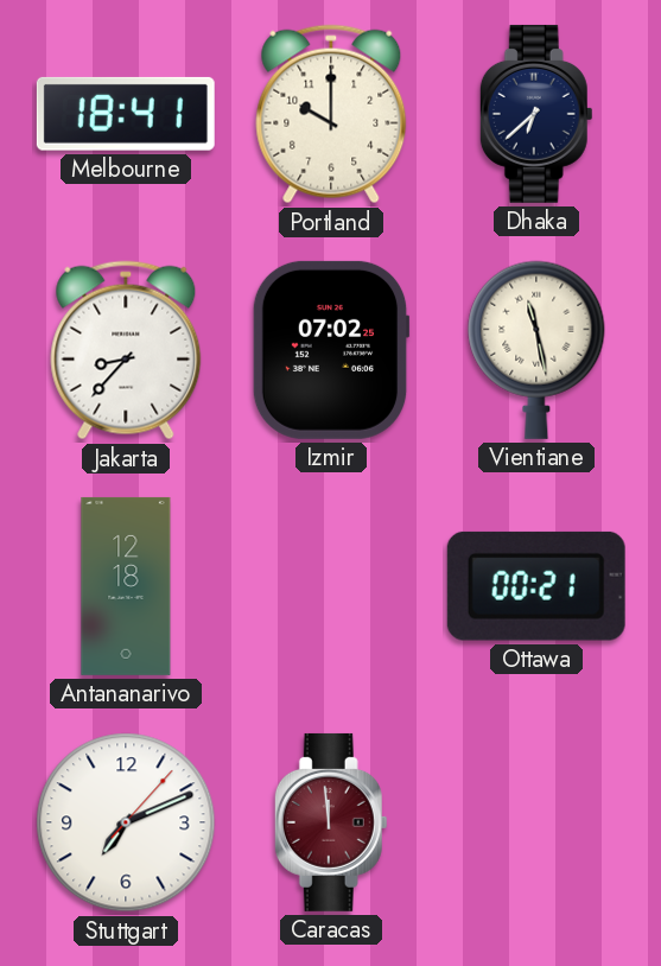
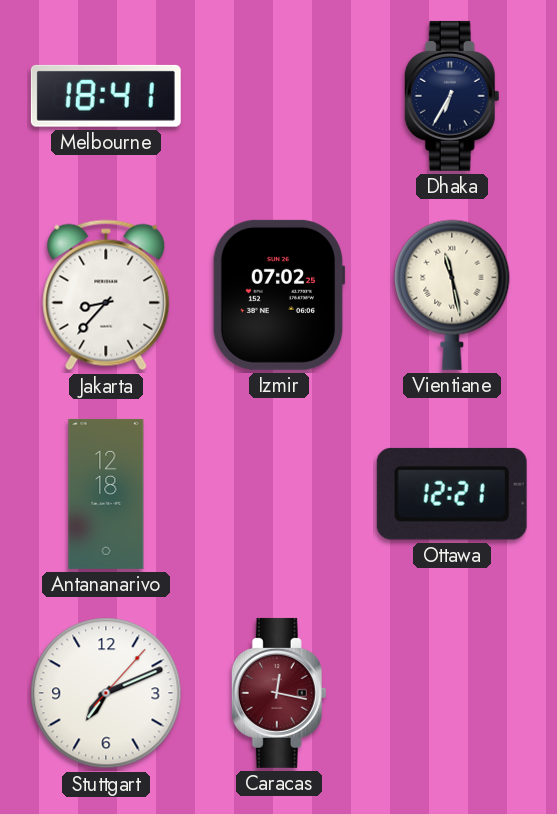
Portland: 10:00 -> none (331, 114)
Dhaka: 6:38 -> 6:35 (452, 96)
Ottawa: 00:21 -> 12:21 (452, 494)
Caracas: 11:59 -> 12:17 (279, 693)
